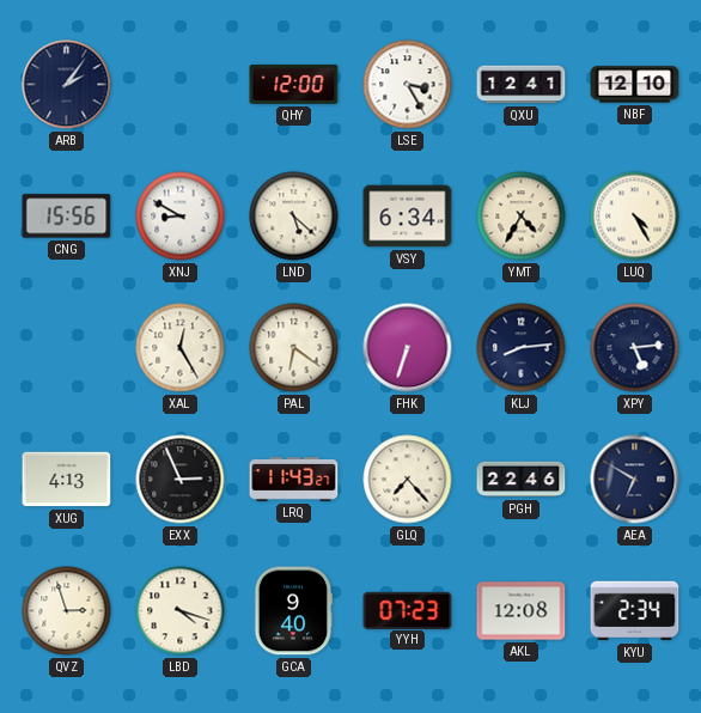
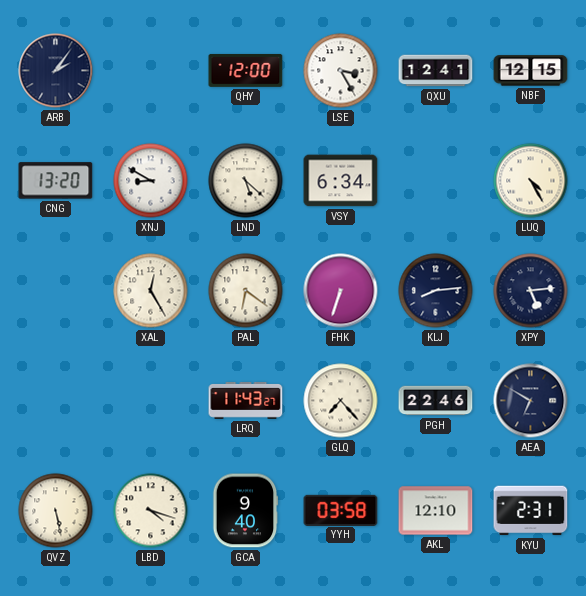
NBF: 12:10 -> 12:15 (531, 71)
CNG: 15:56 -> 13:20 (56, 181)
YMT: 4:35 -> none (522, 217)
XUG: 4:13 -> none (67, 480)
EXX: 2:56 -> none (181, 480)
QVZ: 2:57 -> 5:28 (56, 511)
YYH: 07:23 -> 03:58 (341, 510)
AKL: 12:08 -> 12:10 (436, 511)
KYU: 2:34 -> 2:31 (531, 511)
